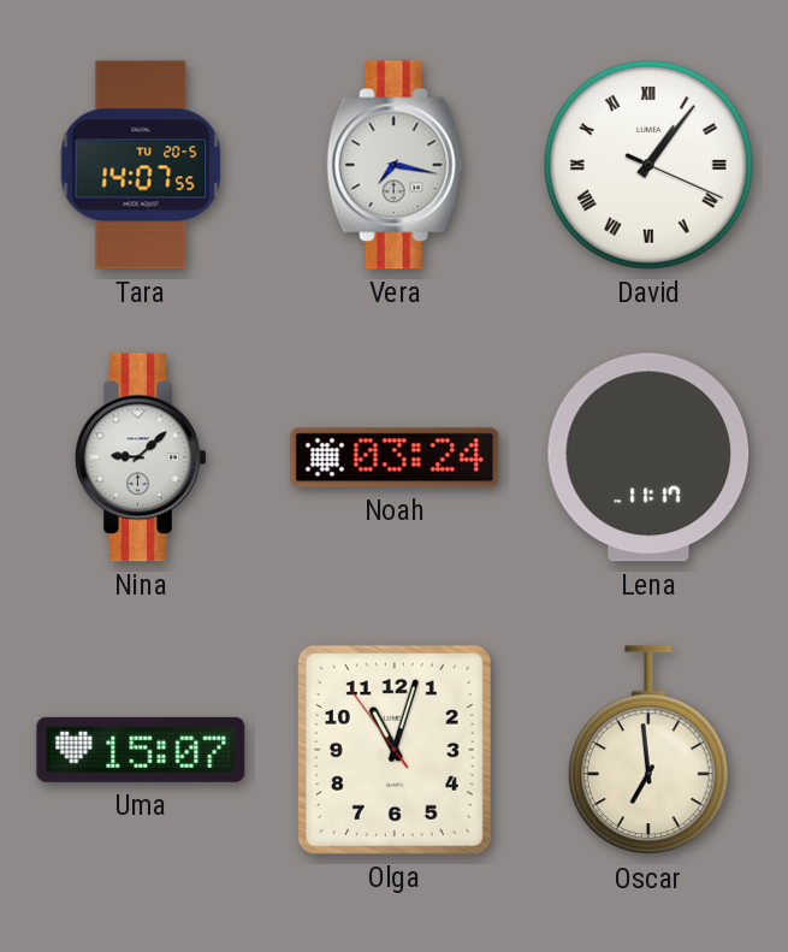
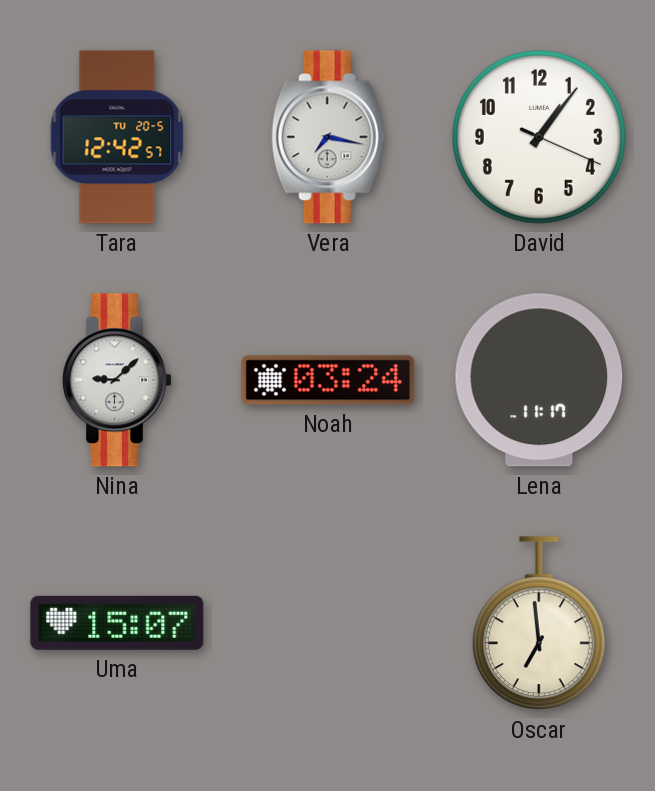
Tara: 14:07 -> 12:42 (117, 137)
David numerals: Roman -> Arabic (540, 138)
Olga: 11:02 -> none (395, 750)
